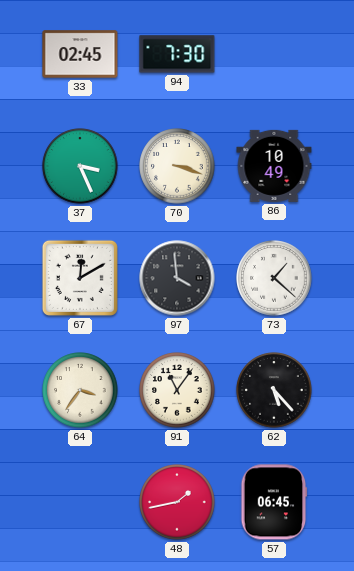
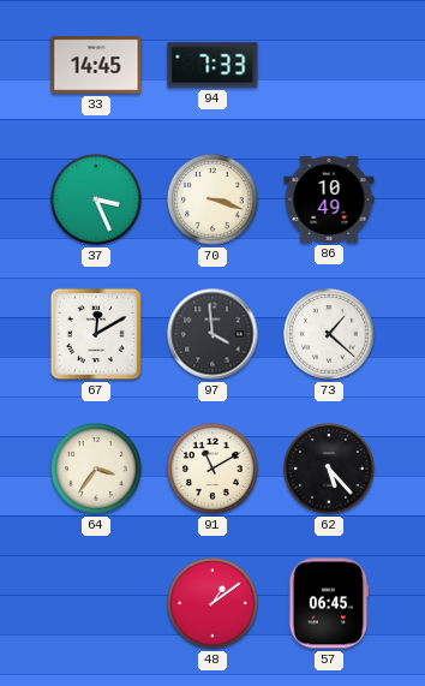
33: 02:45 -> 14:45 (96, 65)
94: 7:30 -> 7:33 (212, 65)
91: 11:06 -> 11:10 (212, 469)
48: 1:43 -> 1:09 (212, 603)
